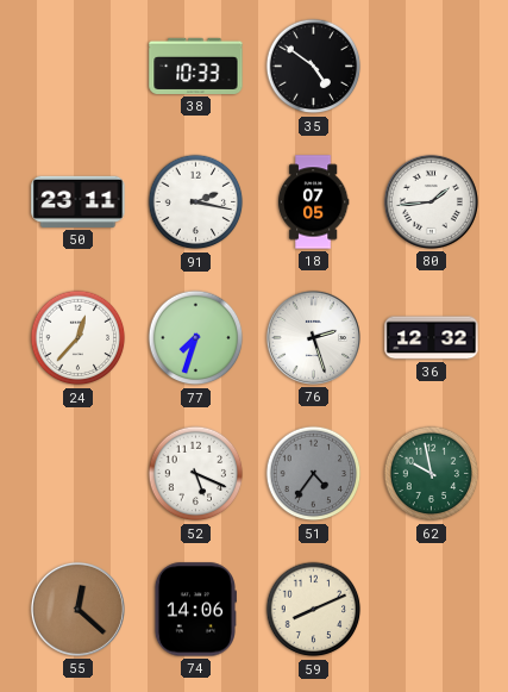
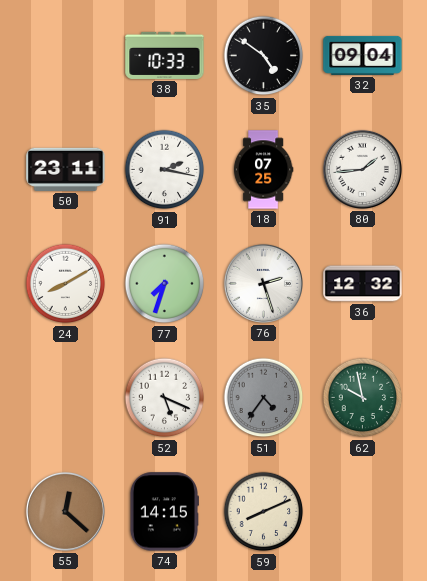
32: none -> 09:04 (363, 55)
18: 07:05 -> 07:25 (263, 170)
24: 12:37 -> 8:10 (66, 284)
74: 14:06 -> 14:15 (164, 512)
